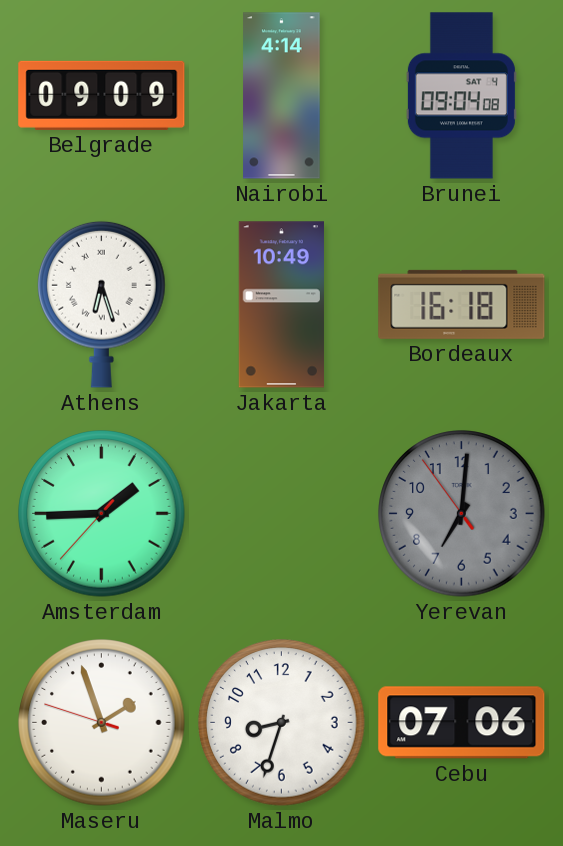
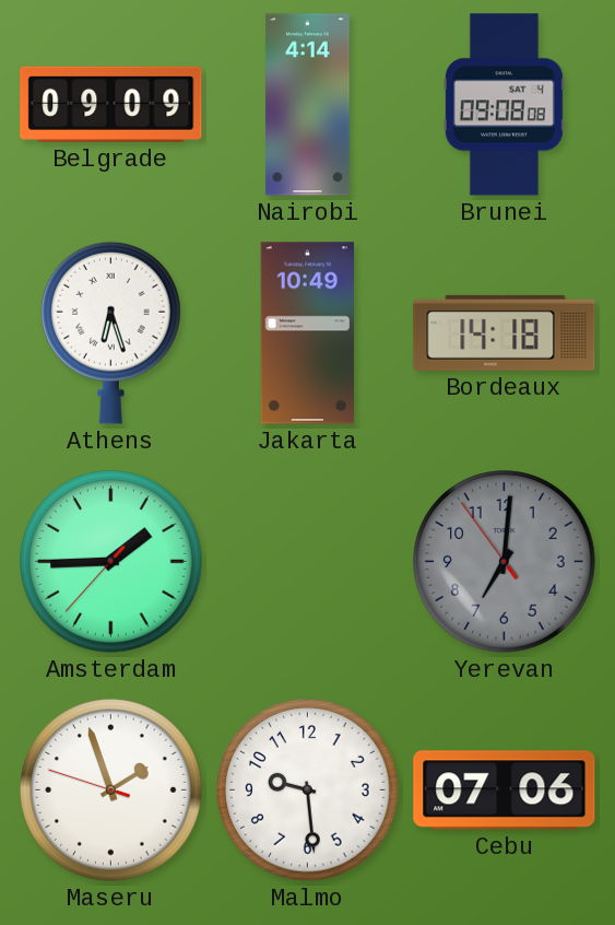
Brunei: 09:04 -> 09:08 (504, 105)
Bordeaux: 16:18 -> 14:18 (505, 332)
Malmo: 8:33 -> 9:29 (308, 791)
